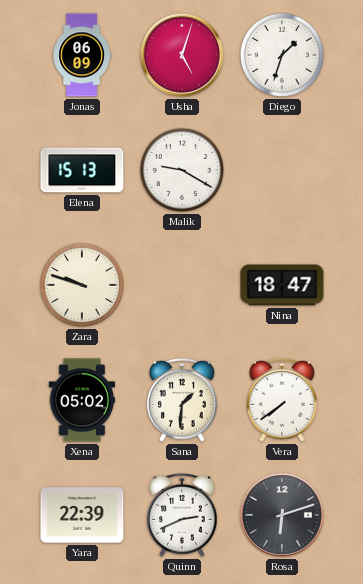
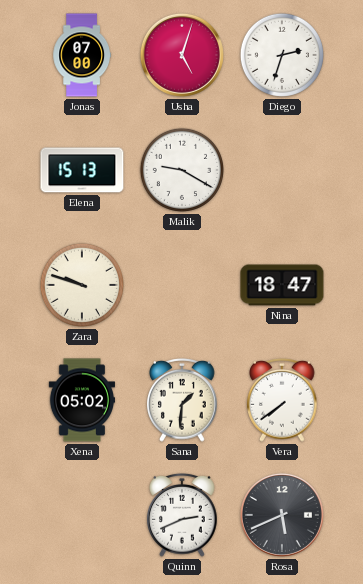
Jonas: 06:09 -> 07:00 (81, 55)
Diego: 1:33 -> 2:33 (282, 55)
Yara: 22:39 -> none (82, 515)
Rosa: 6:12 -> 5:41 (282, 515)
